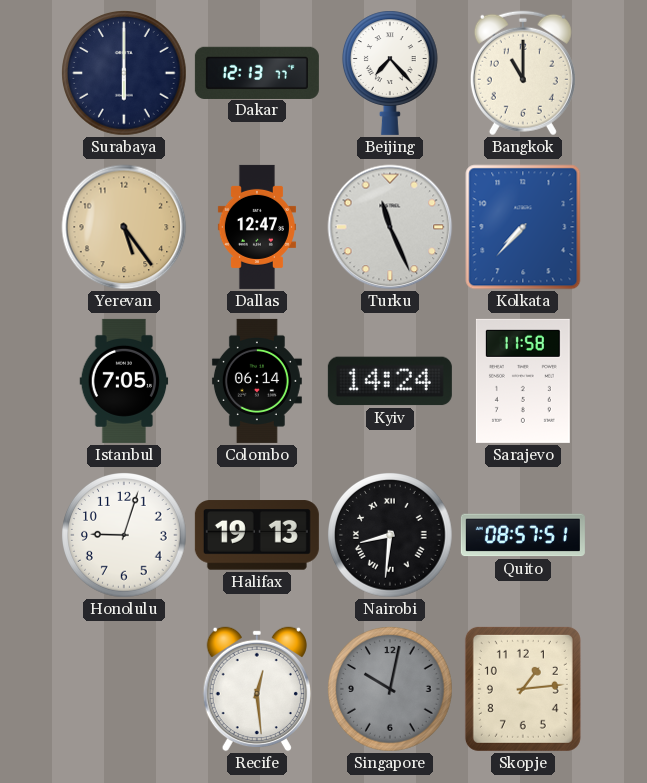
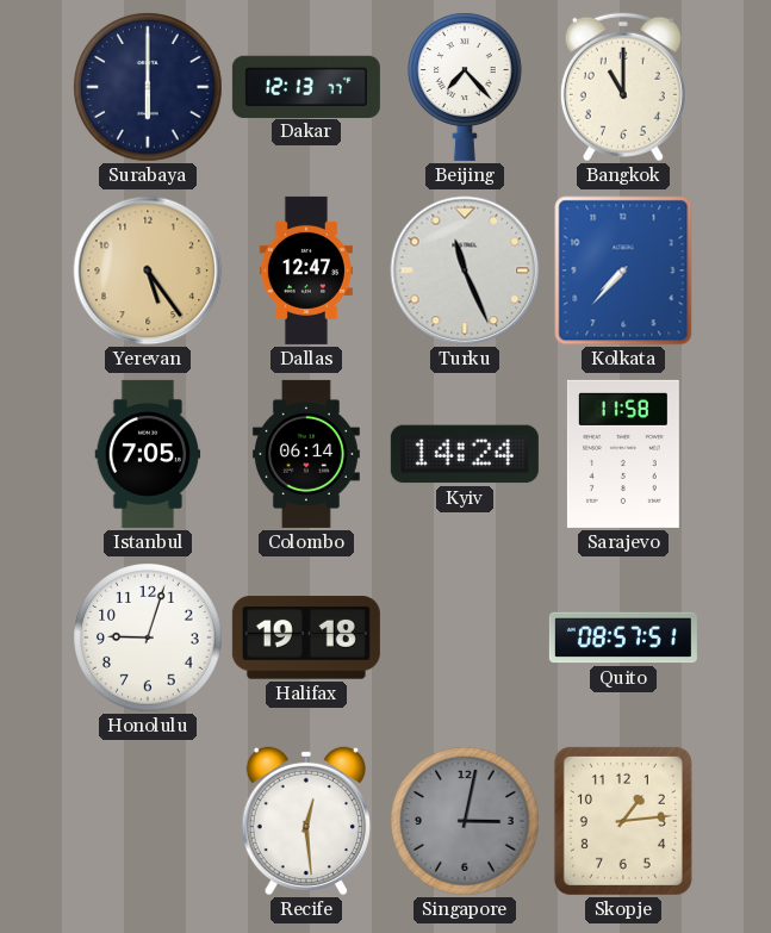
Halifax: 19:13 -> 19:18 (306, 637)
Nairobi: 8:31 -> none (391, 536)
Singapore: 10:02 -> 3:02 (466, 822)
